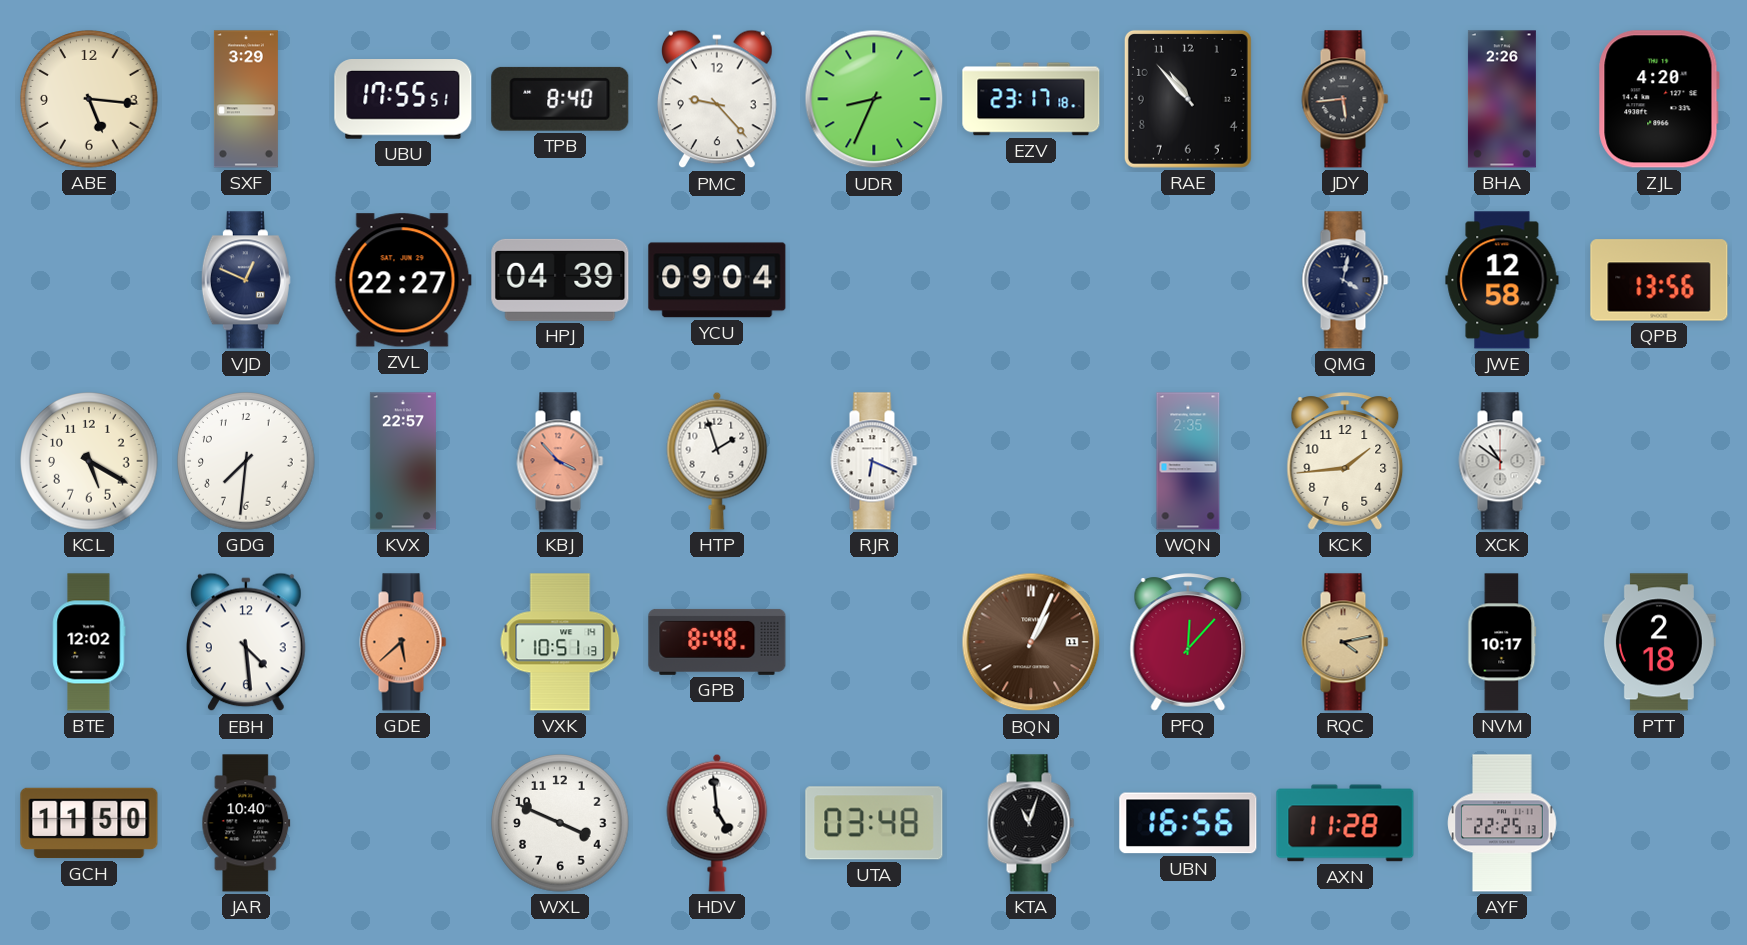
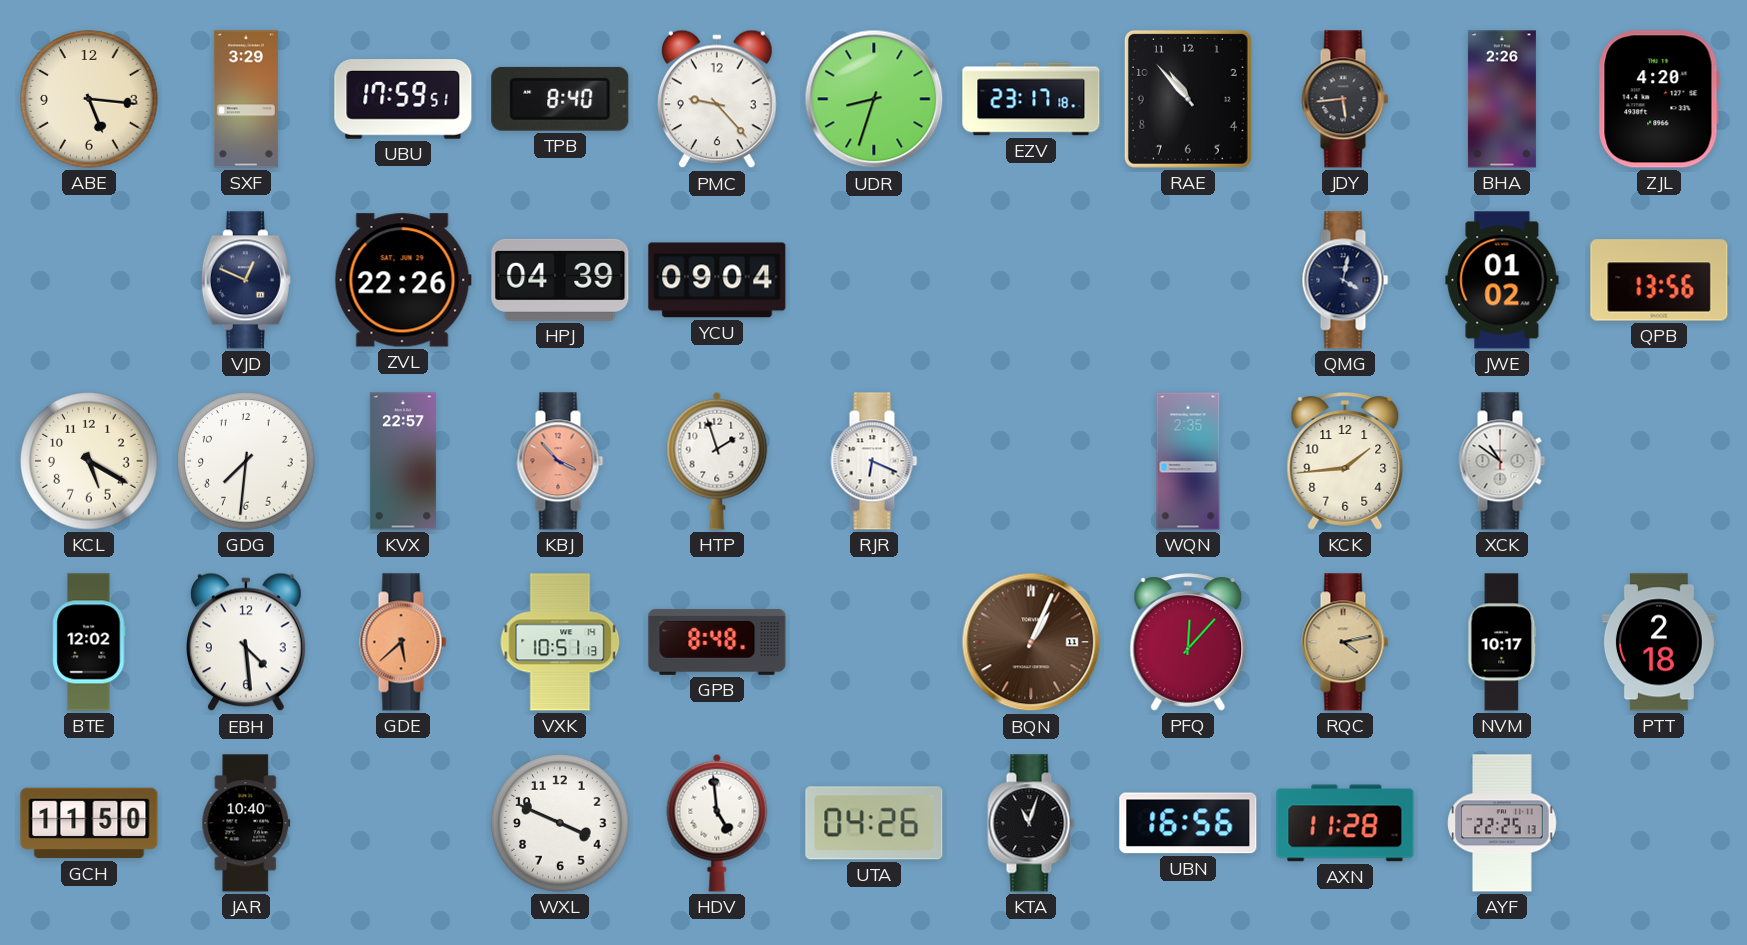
UBU: 17:55 -> 17:59 (403, 100)
UDR: 8:34 -> 8:33 (874, 99)
ZVL: 22:27 -> 22:26 (403, 280)
JWE: 12:58 -> 01:02 (1502, 280)
UTA: 03:48 -> 04:26 (874, 823)
